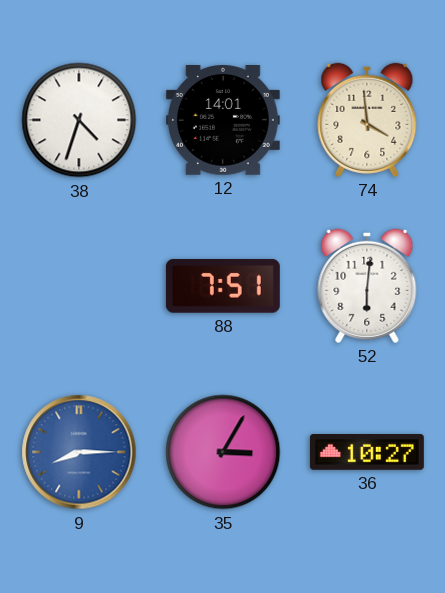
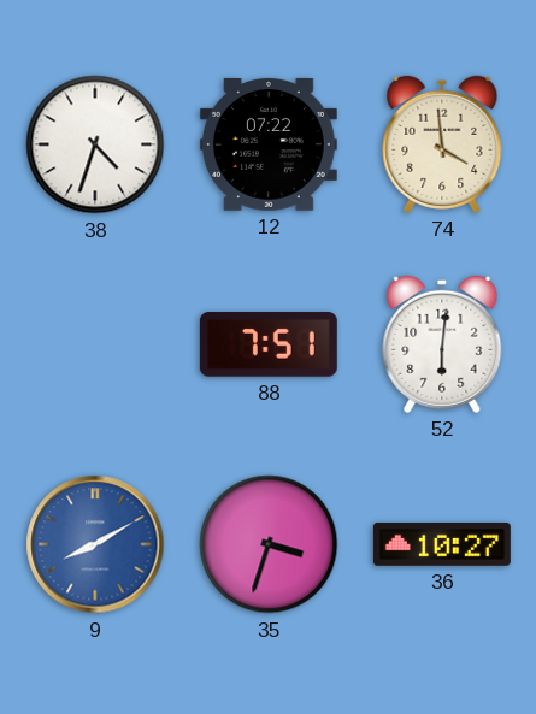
12: 14:01 -> 07:22 (269, 146)
9: 8:15 -> 8:10 (95, 544)
35: 3:05 -> 3:33 (269, 544)
